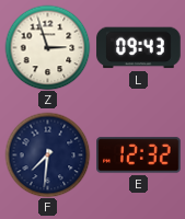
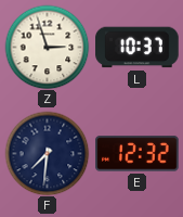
L: 09:43 -> 10:37 (138, 48)
